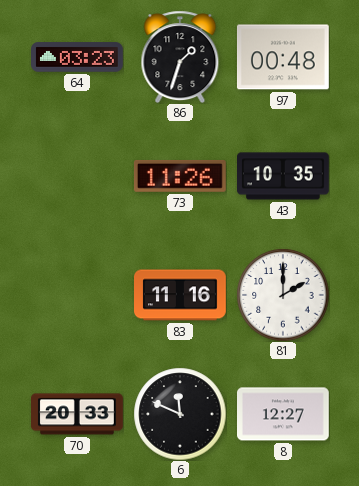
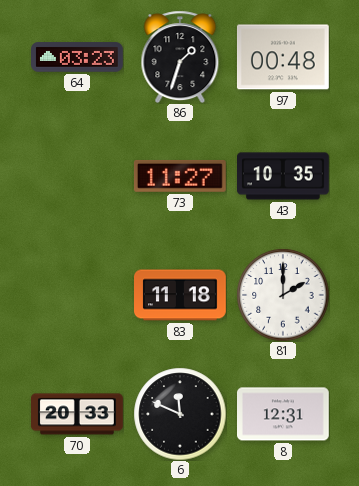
73: 11:26 -> 11:27 (180, 176)
83: 11:16 -> 11:18 (181, 295)
8: 12:27 -> 12:31 (284, 414)
